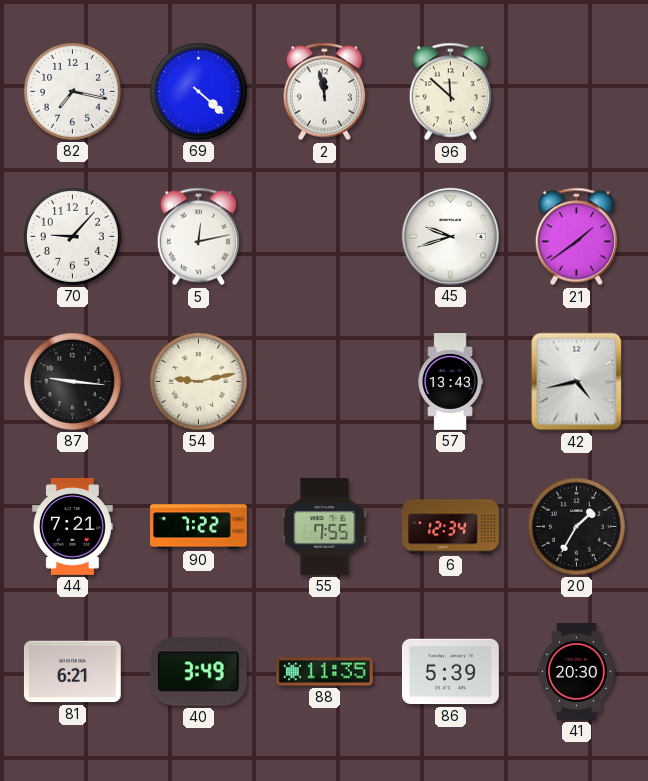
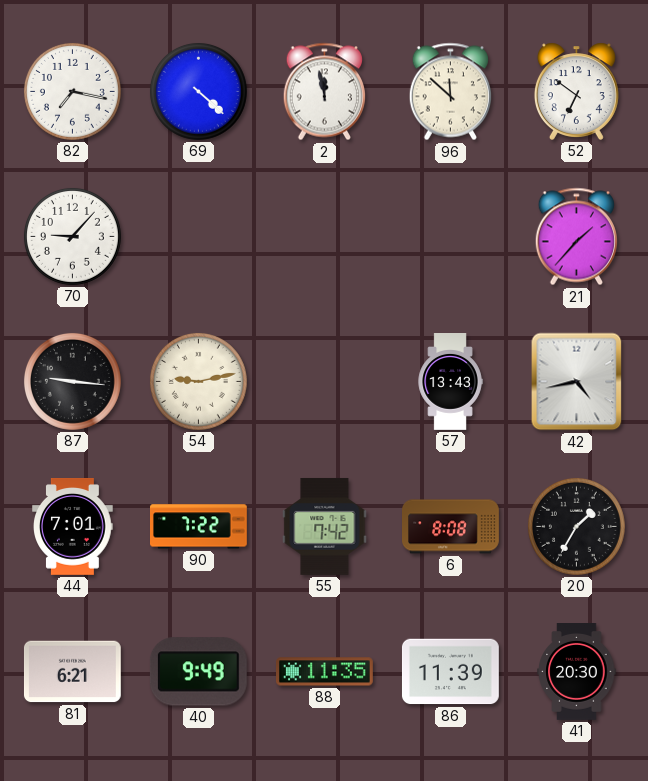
52: none -> 6:51 (576, 91)
5: 12:13 -> none (198, 237)
45: 9:42 -> none (450, 236)
21: 1:39 -> 1:37 (576, 237)
44: 7:21 -> 7:01 (73, 527)
55: 7:55 -> 7:42 (325, 526)
6: 12:34 -> 8:08 (451, 527)
40: 3:49 -> 9:49 (198, 672)
86: 5:39 -> 11:39 (450, 672)
